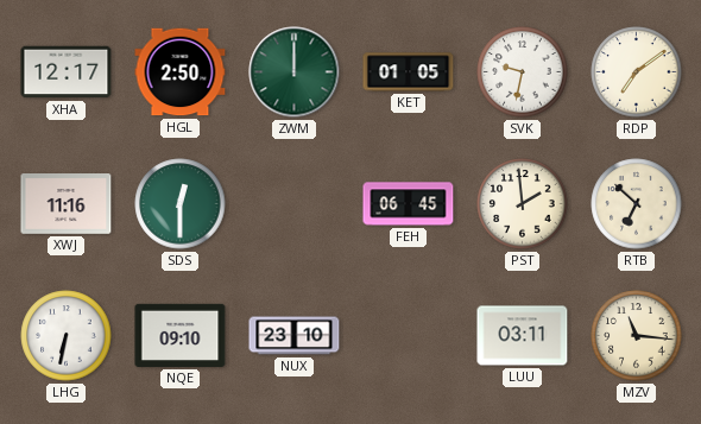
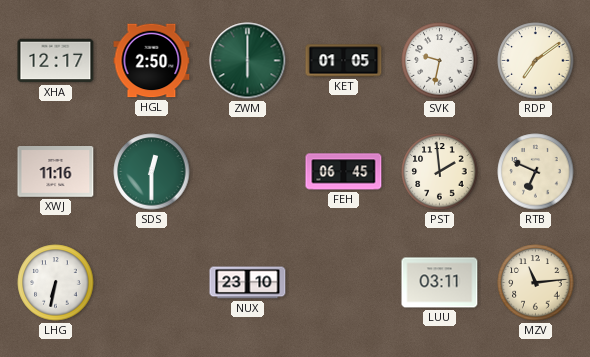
ZWM: 12:00 -> 6:00 (248, 61)
RTB: 6:52 -> 6:49 (536, 172)
NQE: 09:10 -> none (181, 335)
MZV: 11:16 -> 11:14 (536, 283)
